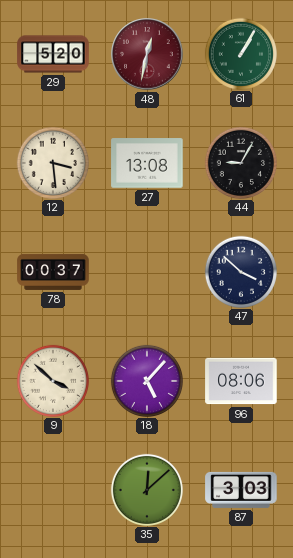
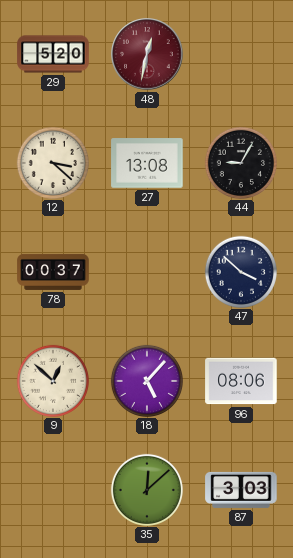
61: 1:05 -> none (240, 53)
12: 3:29 -> 3:22 (52, 162)
9: 3:52 -> 12:52 (52, 380)
